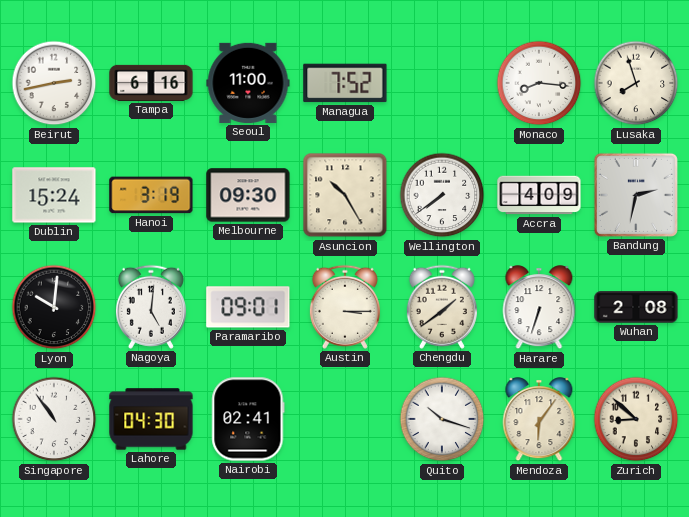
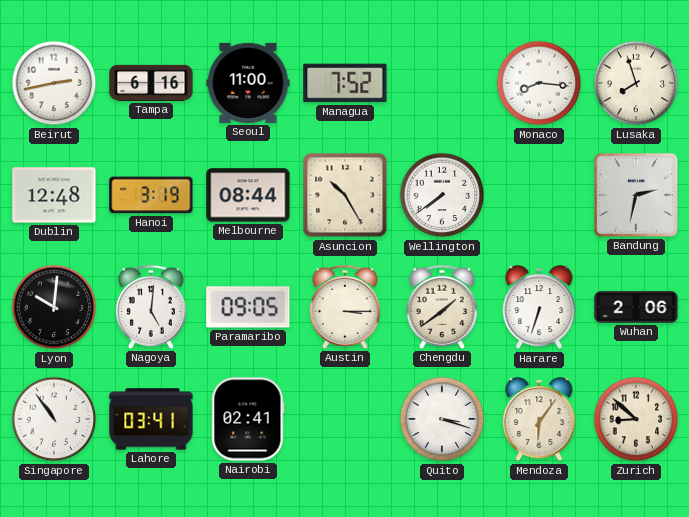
Dublin: 15:24 -> 12:48 (54, 195)
Melbourne: 09:30 -> 08:44 (248, 195)
Accra: 4:09 -> none (539, 195)
Paramaribo: 09:01 -> 09:05 (248, 307)
Wuhan: 2:08 -> 2:06 (636, 307)
Lahore: 04:30 -> 03:41 (151, 419)
Quito: 10:18 -> 3:18 (442, 419)
